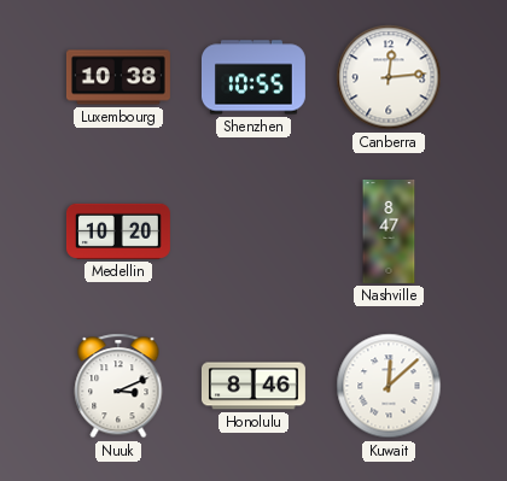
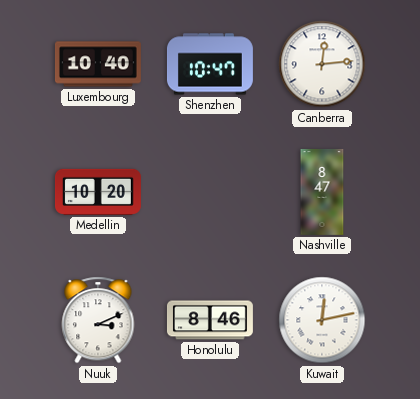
Luxembourg: 10:38 -> 10:40 (98, 64)
Shenzhen: 10:55 -> 10:47 (210, 64)
Kuwait: 12:08 -> 12:13 (322, 320)
